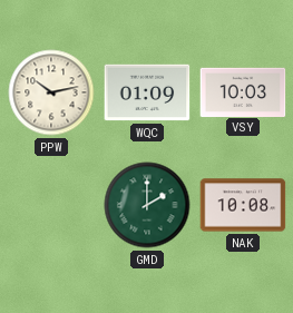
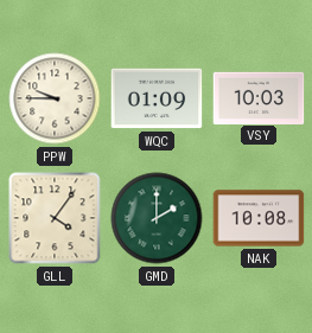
PPW: 10:13 -> 9:45 (55, 98)
GLL: none -> 4:06 (55, 218)
